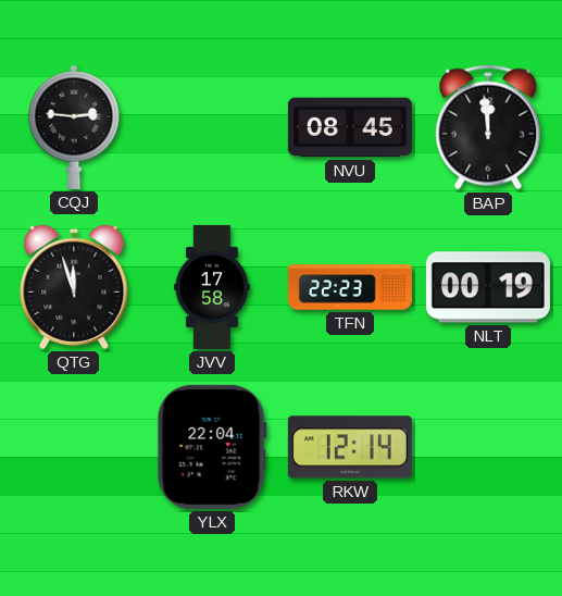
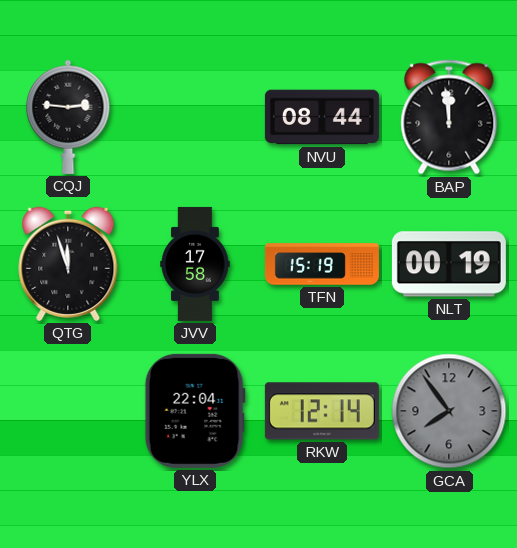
NVU: 08:45 -> 08:44 (322, 117)
TFN: 22:23 -> 15:19 (322, 264)
GCA: none -> 7:54 (449, 411)
